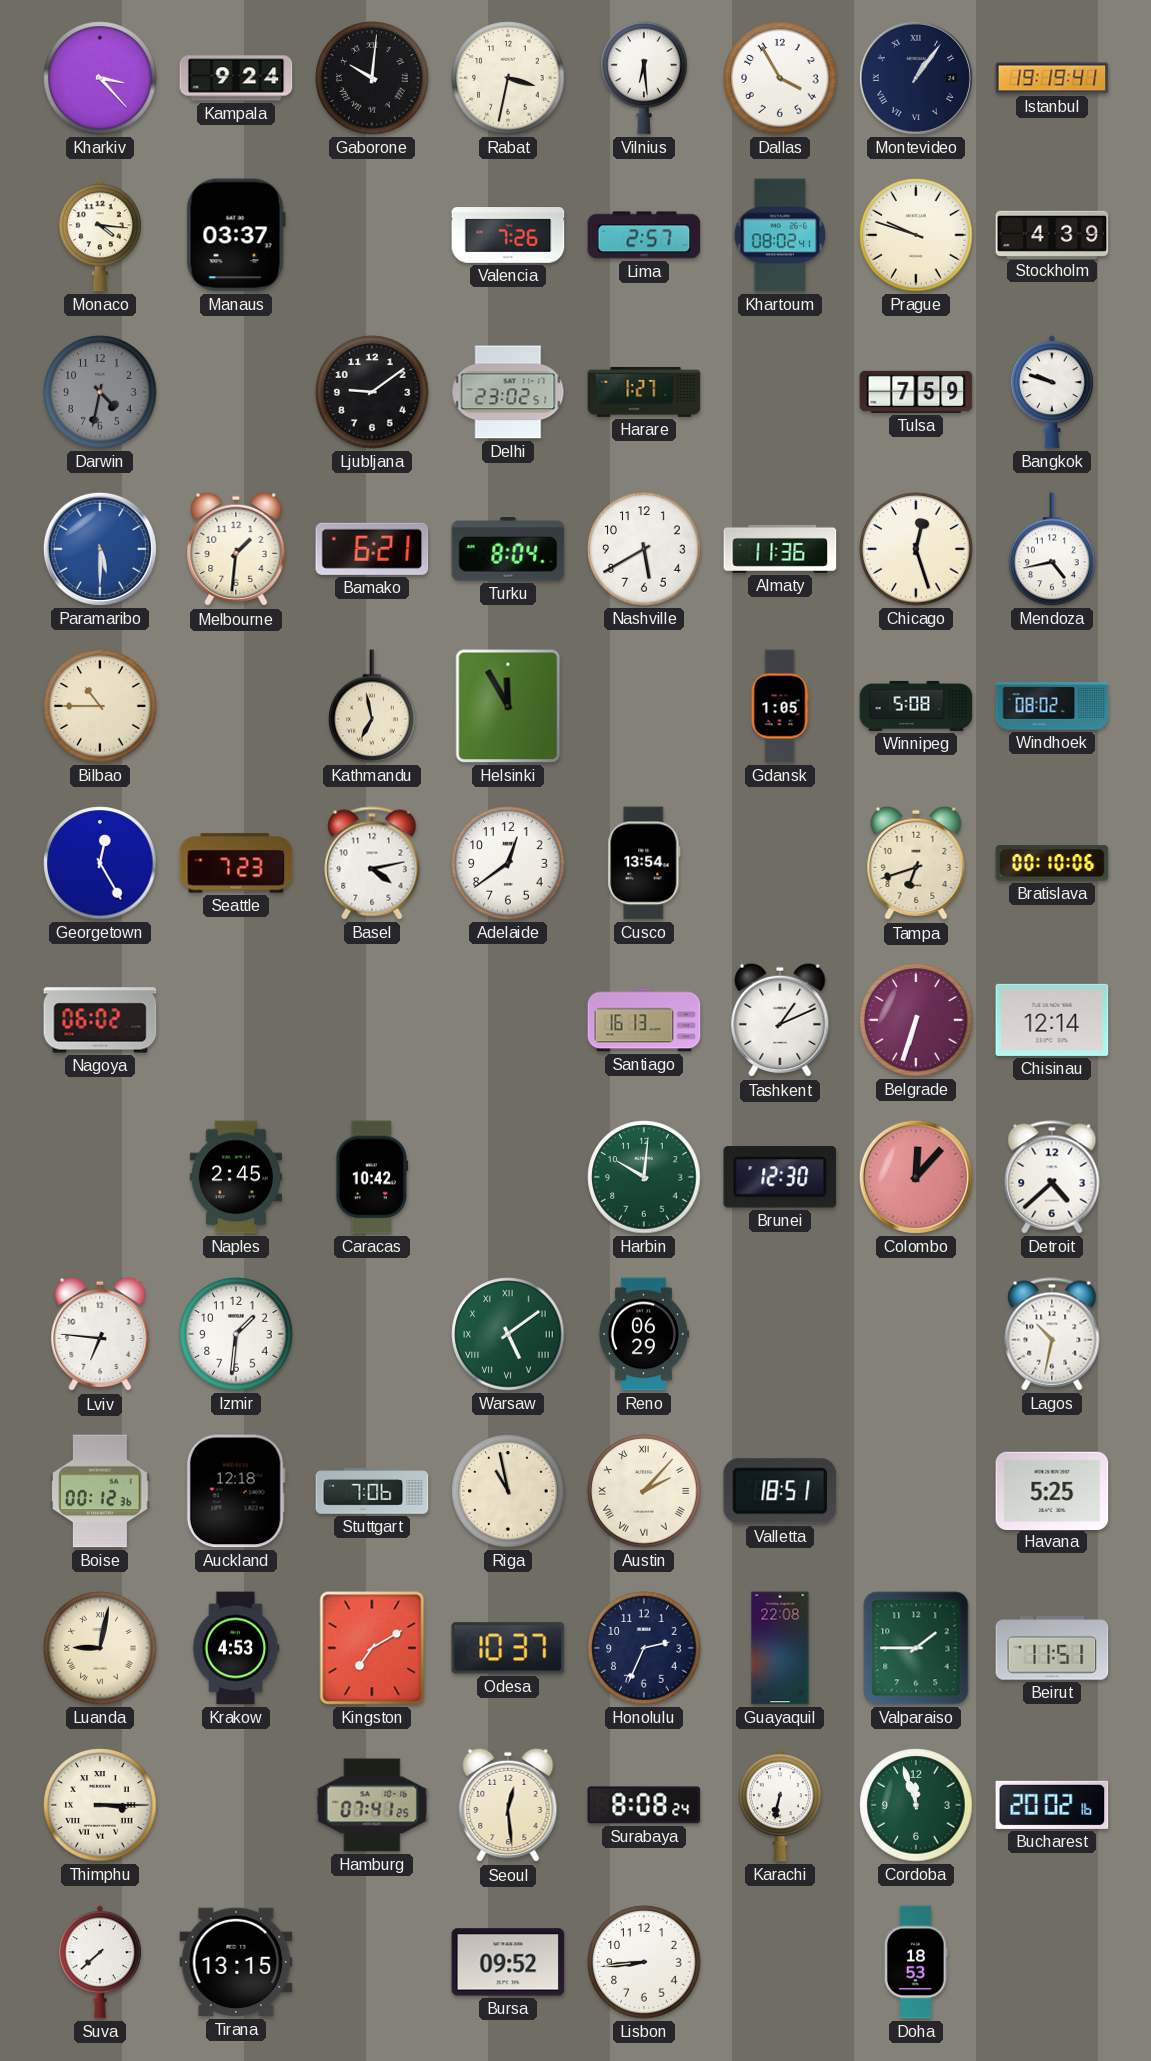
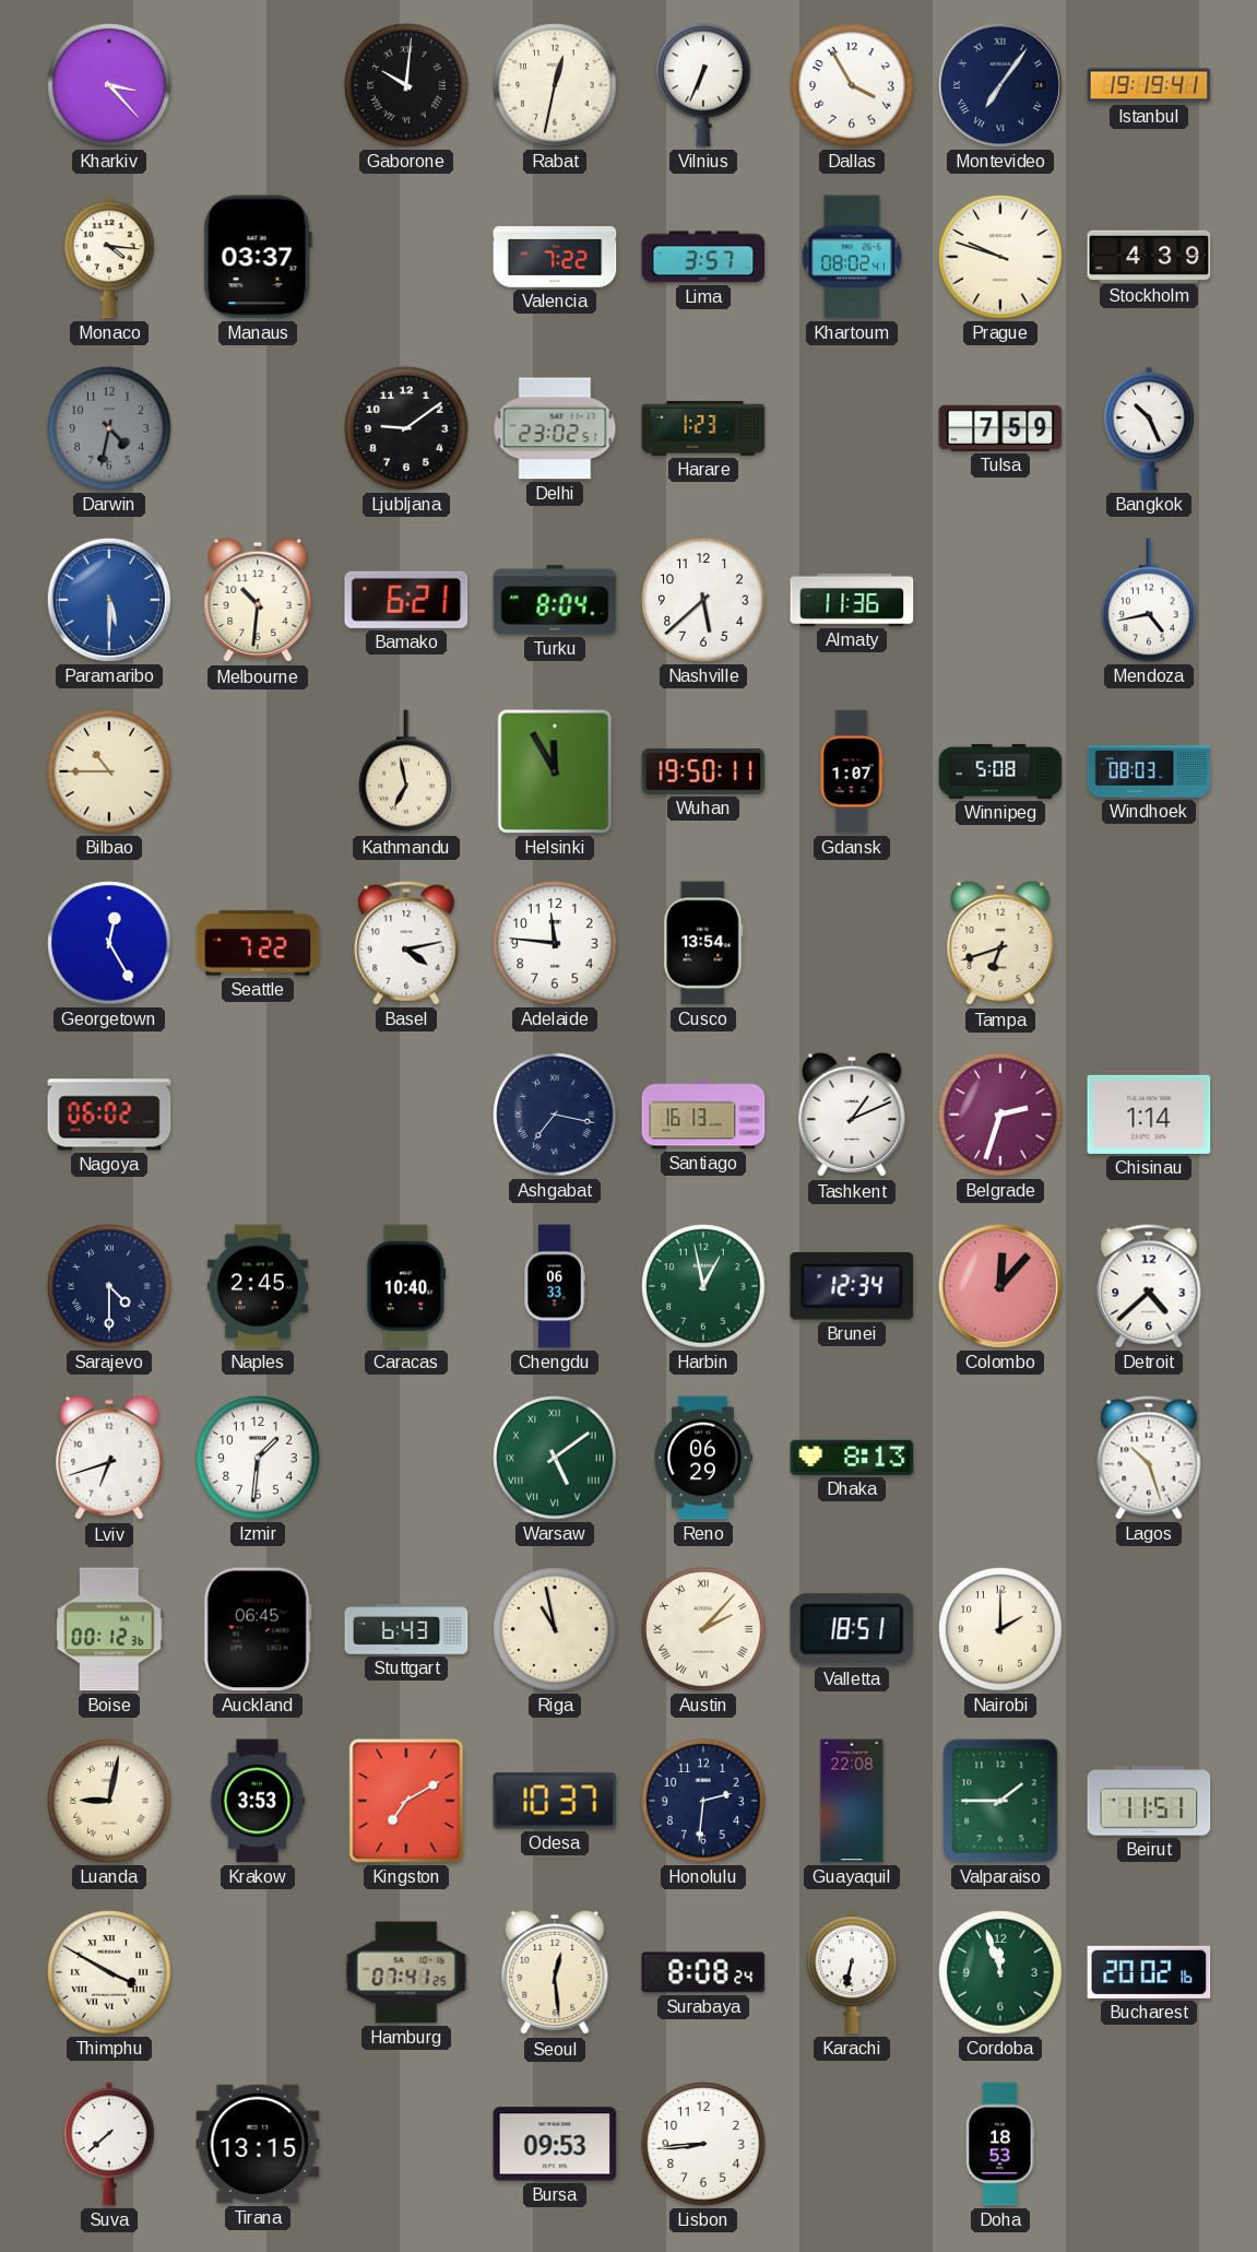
Kampala: 9:24 -> none (236, 78)
Rabat: 3:32 -> 12:32 (555, 85)
Vilnius: 6:29 -> 6:34 (703, 85)
Montevideo: 1:06 -> 7:06 (1000, 85)
Valencia: 7:26 -> 7:22 (555, 257)
Lima: 2:57 -> 3:57 (703, 257)
Harare: 1:27 -> 1:23 (703, 428)
Bangkok: 9:48 -> 10:26 (1149, 428)
Melbourne: 1:31 -> 10:31 (258, 600)
Nashville: 5:40 -> 5:38 (703, 600)
Chicago: 12:27 -> none (916, 549)
Wuhan: none -> 19:50 (703, 771)
Gdansk: 1:05 -> 1:07 (852, 771)
Windhoek: 08:02 -> 08:03 (1149, 773)
Seattle: 7:23 -> 7:22 (258, 943)
Adelaide: 12:39 -> 11:46 (555, 943)
Bratislava: 00:10 -> none (1052, 863)
Ashgabat: none -> 7:17 (555, 1115)
Belgrade: 6:33 -> 2:33 (1000, 1115)
Chisinau: 12:14 -> 1:14 (1149, 1115)
Sarajevo: none -> 4:30 (109, 1286)
Caracas: 10:42 -> 10:40 (406, 1286)
Chengdu: none -> 06:33 (555, 1286)
Harbin: 10:01 -> 12:58 (703, 1286)
Brunei: 12:30 -> 12:34 (852, 1286)
Lviv: 6:46 -> 6:42 (109, 1458)
Dhaka: none -> 8:13 (852, 1458)
Lagos: 10:32 -> 10:27 (1149, 1458)
Auckland: 12:18 -> 06:45 (258, 1629)
Stuttgart: 7:06 -> 6:43 (406, 1629)
Nairobi: none -> 2:00 (1000, 1629)
Havana: 5:25 -> none (1052, 1490)
Krakow: 4:53 -> 3:53 (258, 1801)
Honolulu: 2:34 -> 2:31 (703, 1801)
Thimphu: 3:15 -> 3:50 (109, 1972)
Bursa: 09:52 -> 09:53 (555, 2144)
